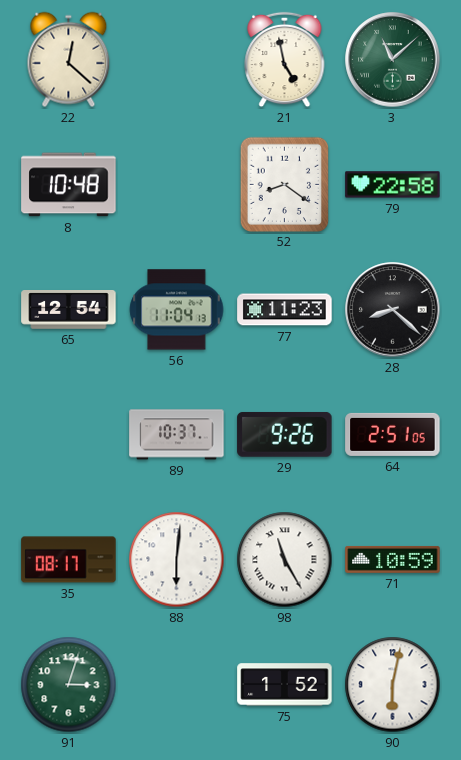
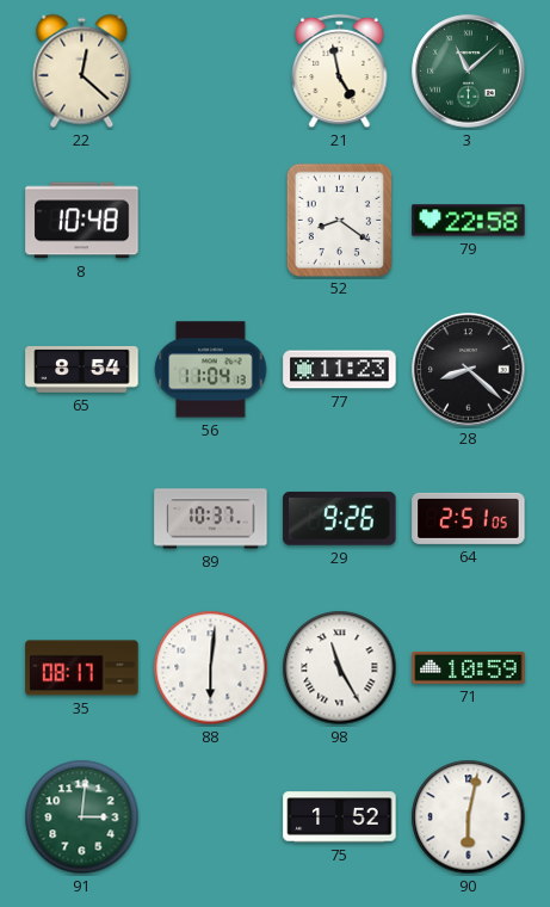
65: 12:54 -> 8:54 (82, 370)
91: 3:03 -> 3:01 (82, 817)
